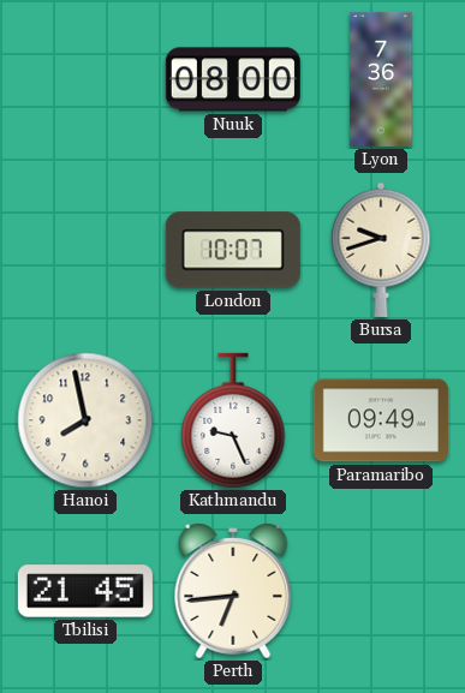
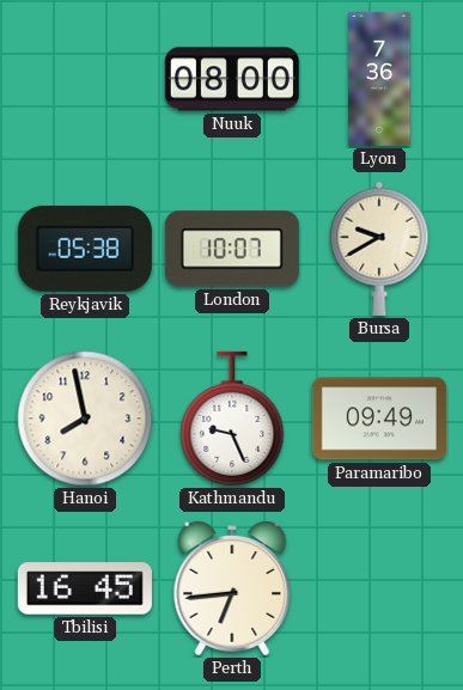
Reykjavik: none -> 05:38 (85, 249)
Bursa: 9:42 -> 9:40 (379, 249)
Tbilisi: 21:45 -> 16:45 (85, 588)
